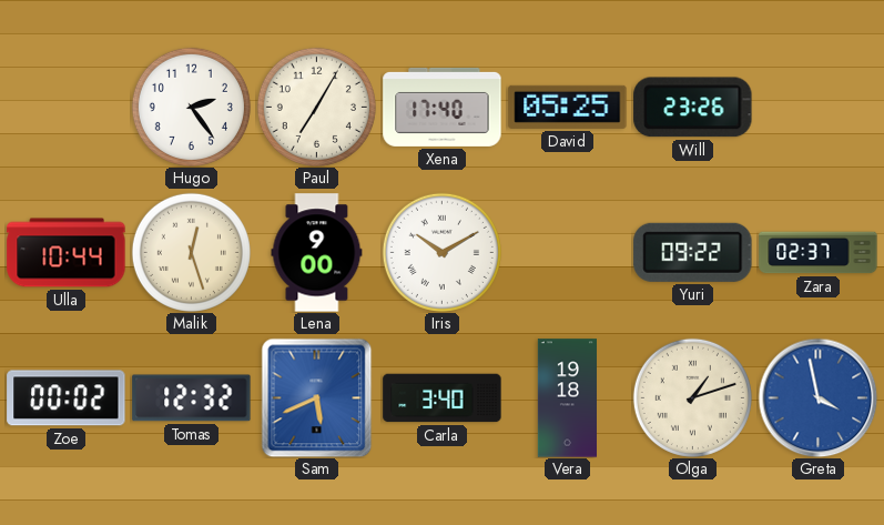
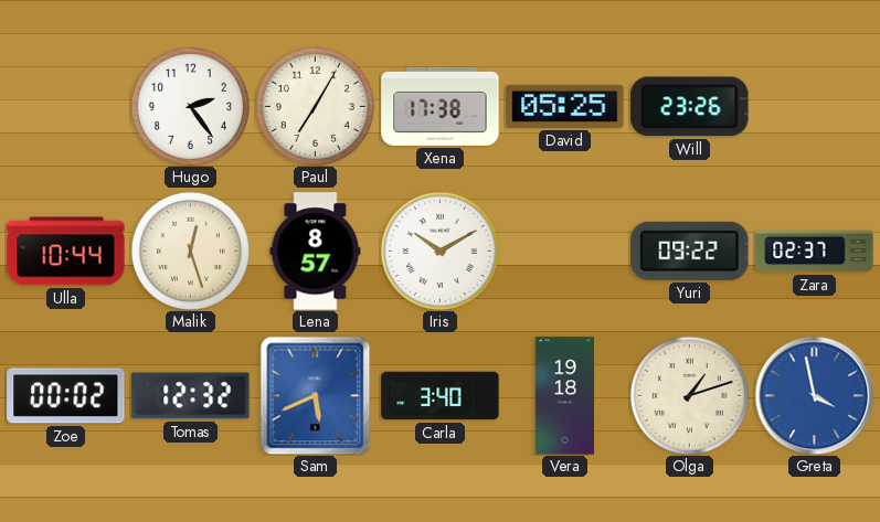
Xena: 17:40 -> 17:38 (441, 106)
Lena: 9:00 -> 8:57 (316, 252)
